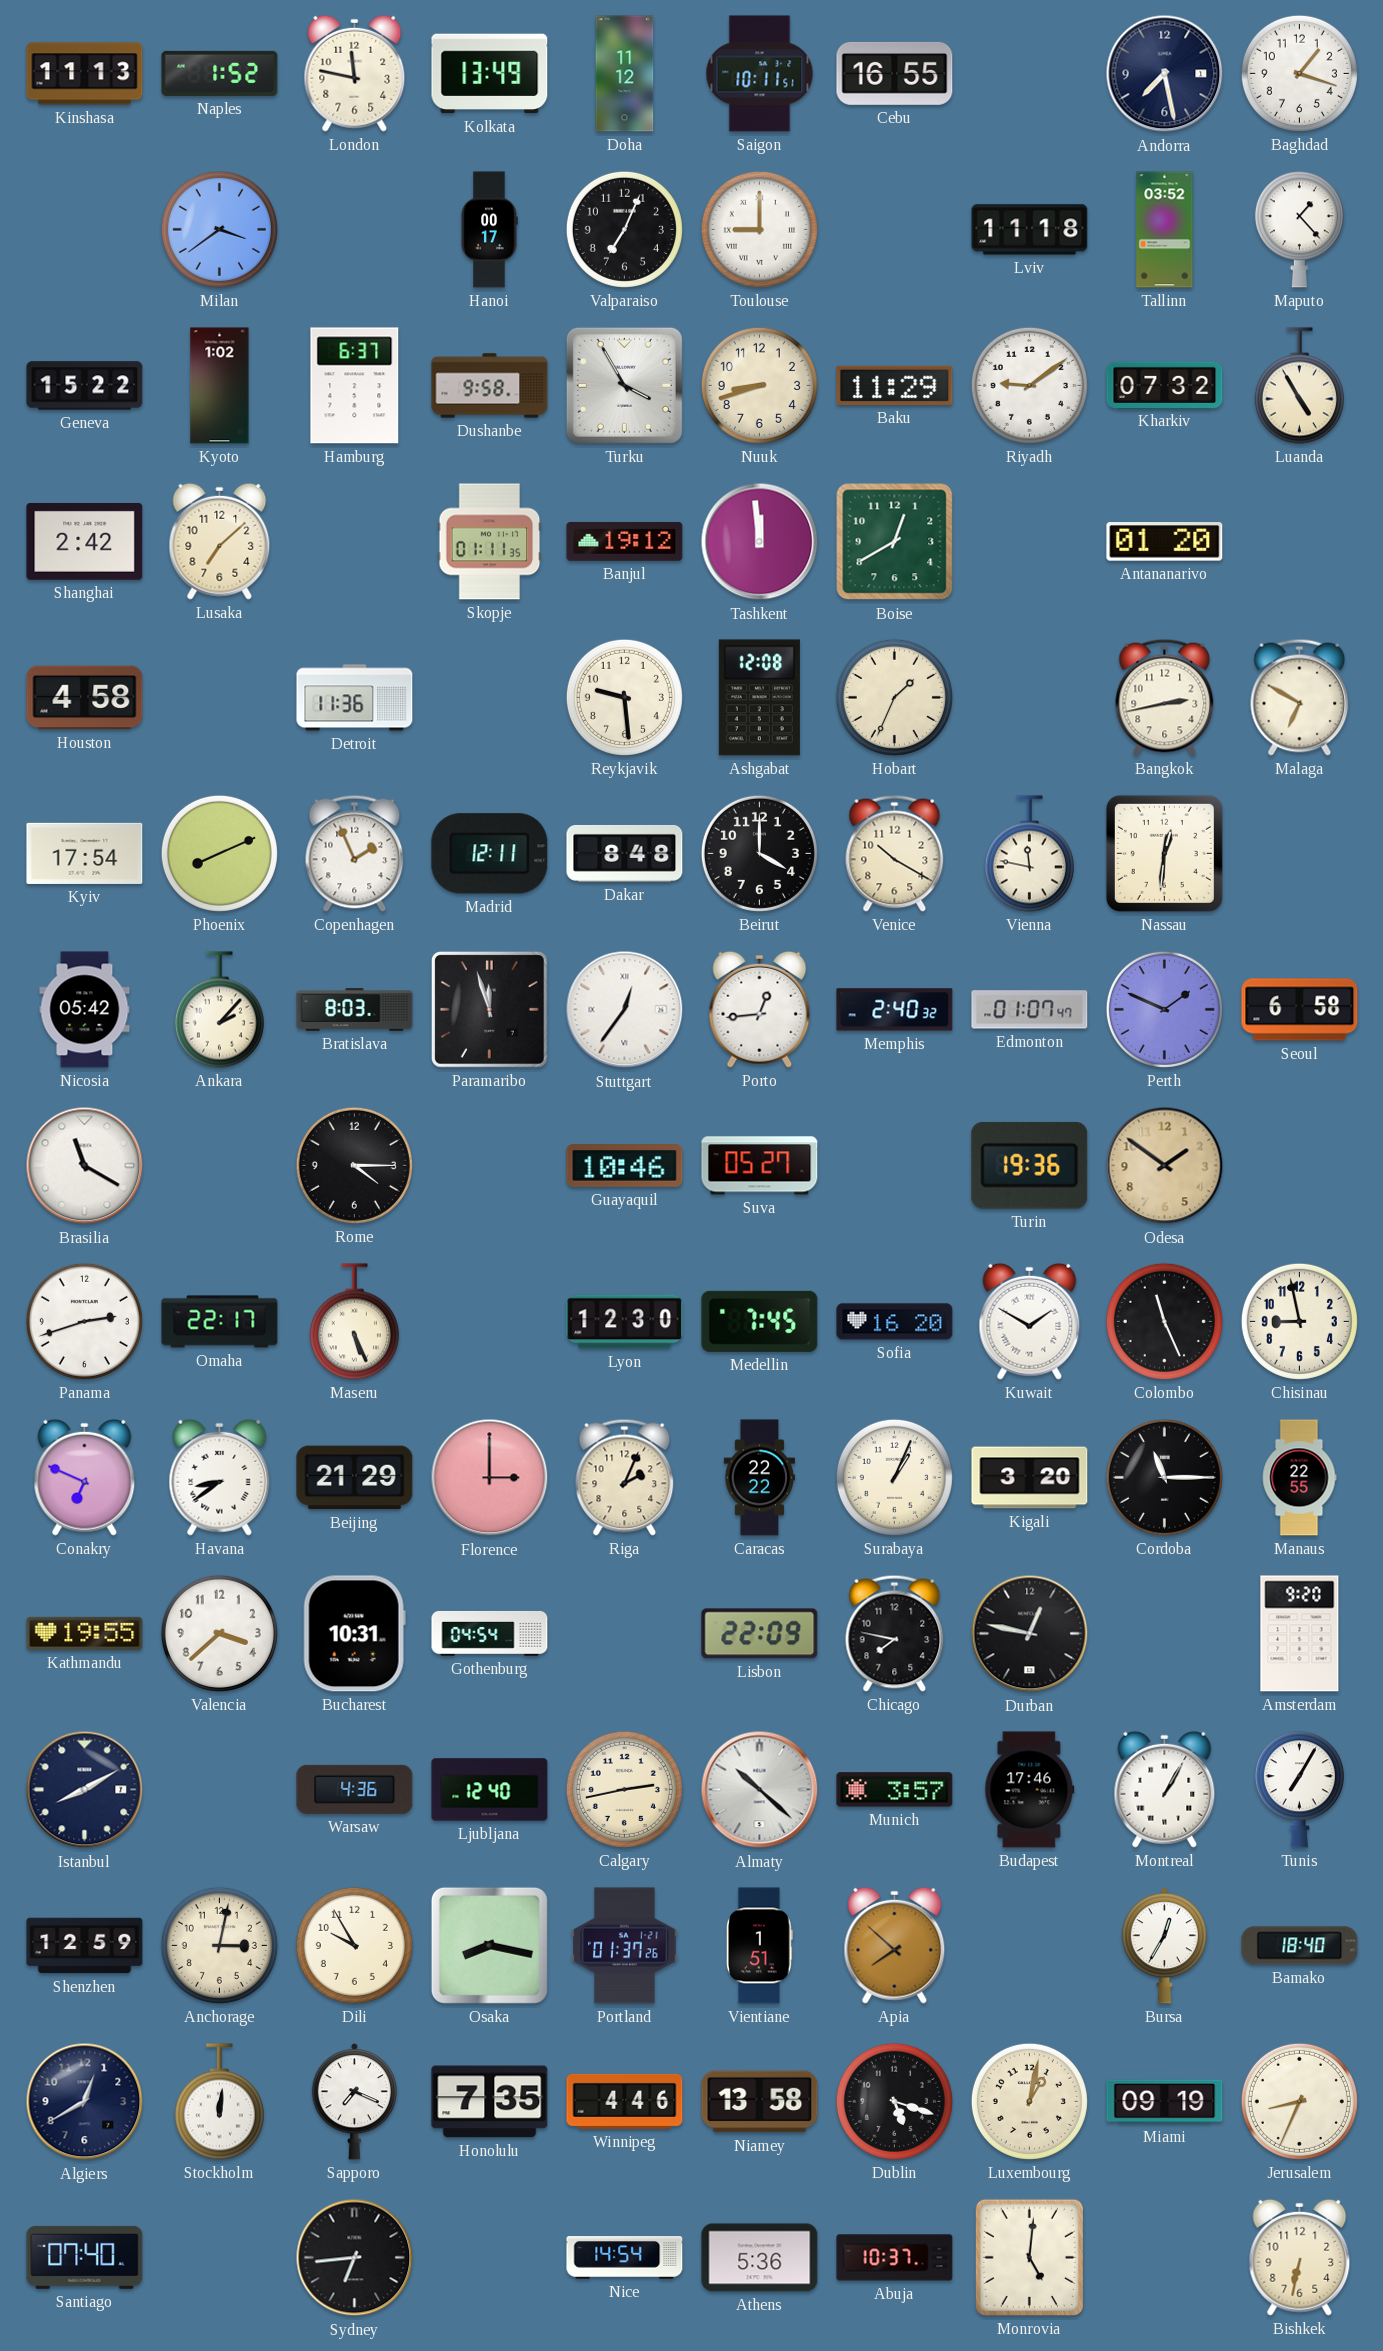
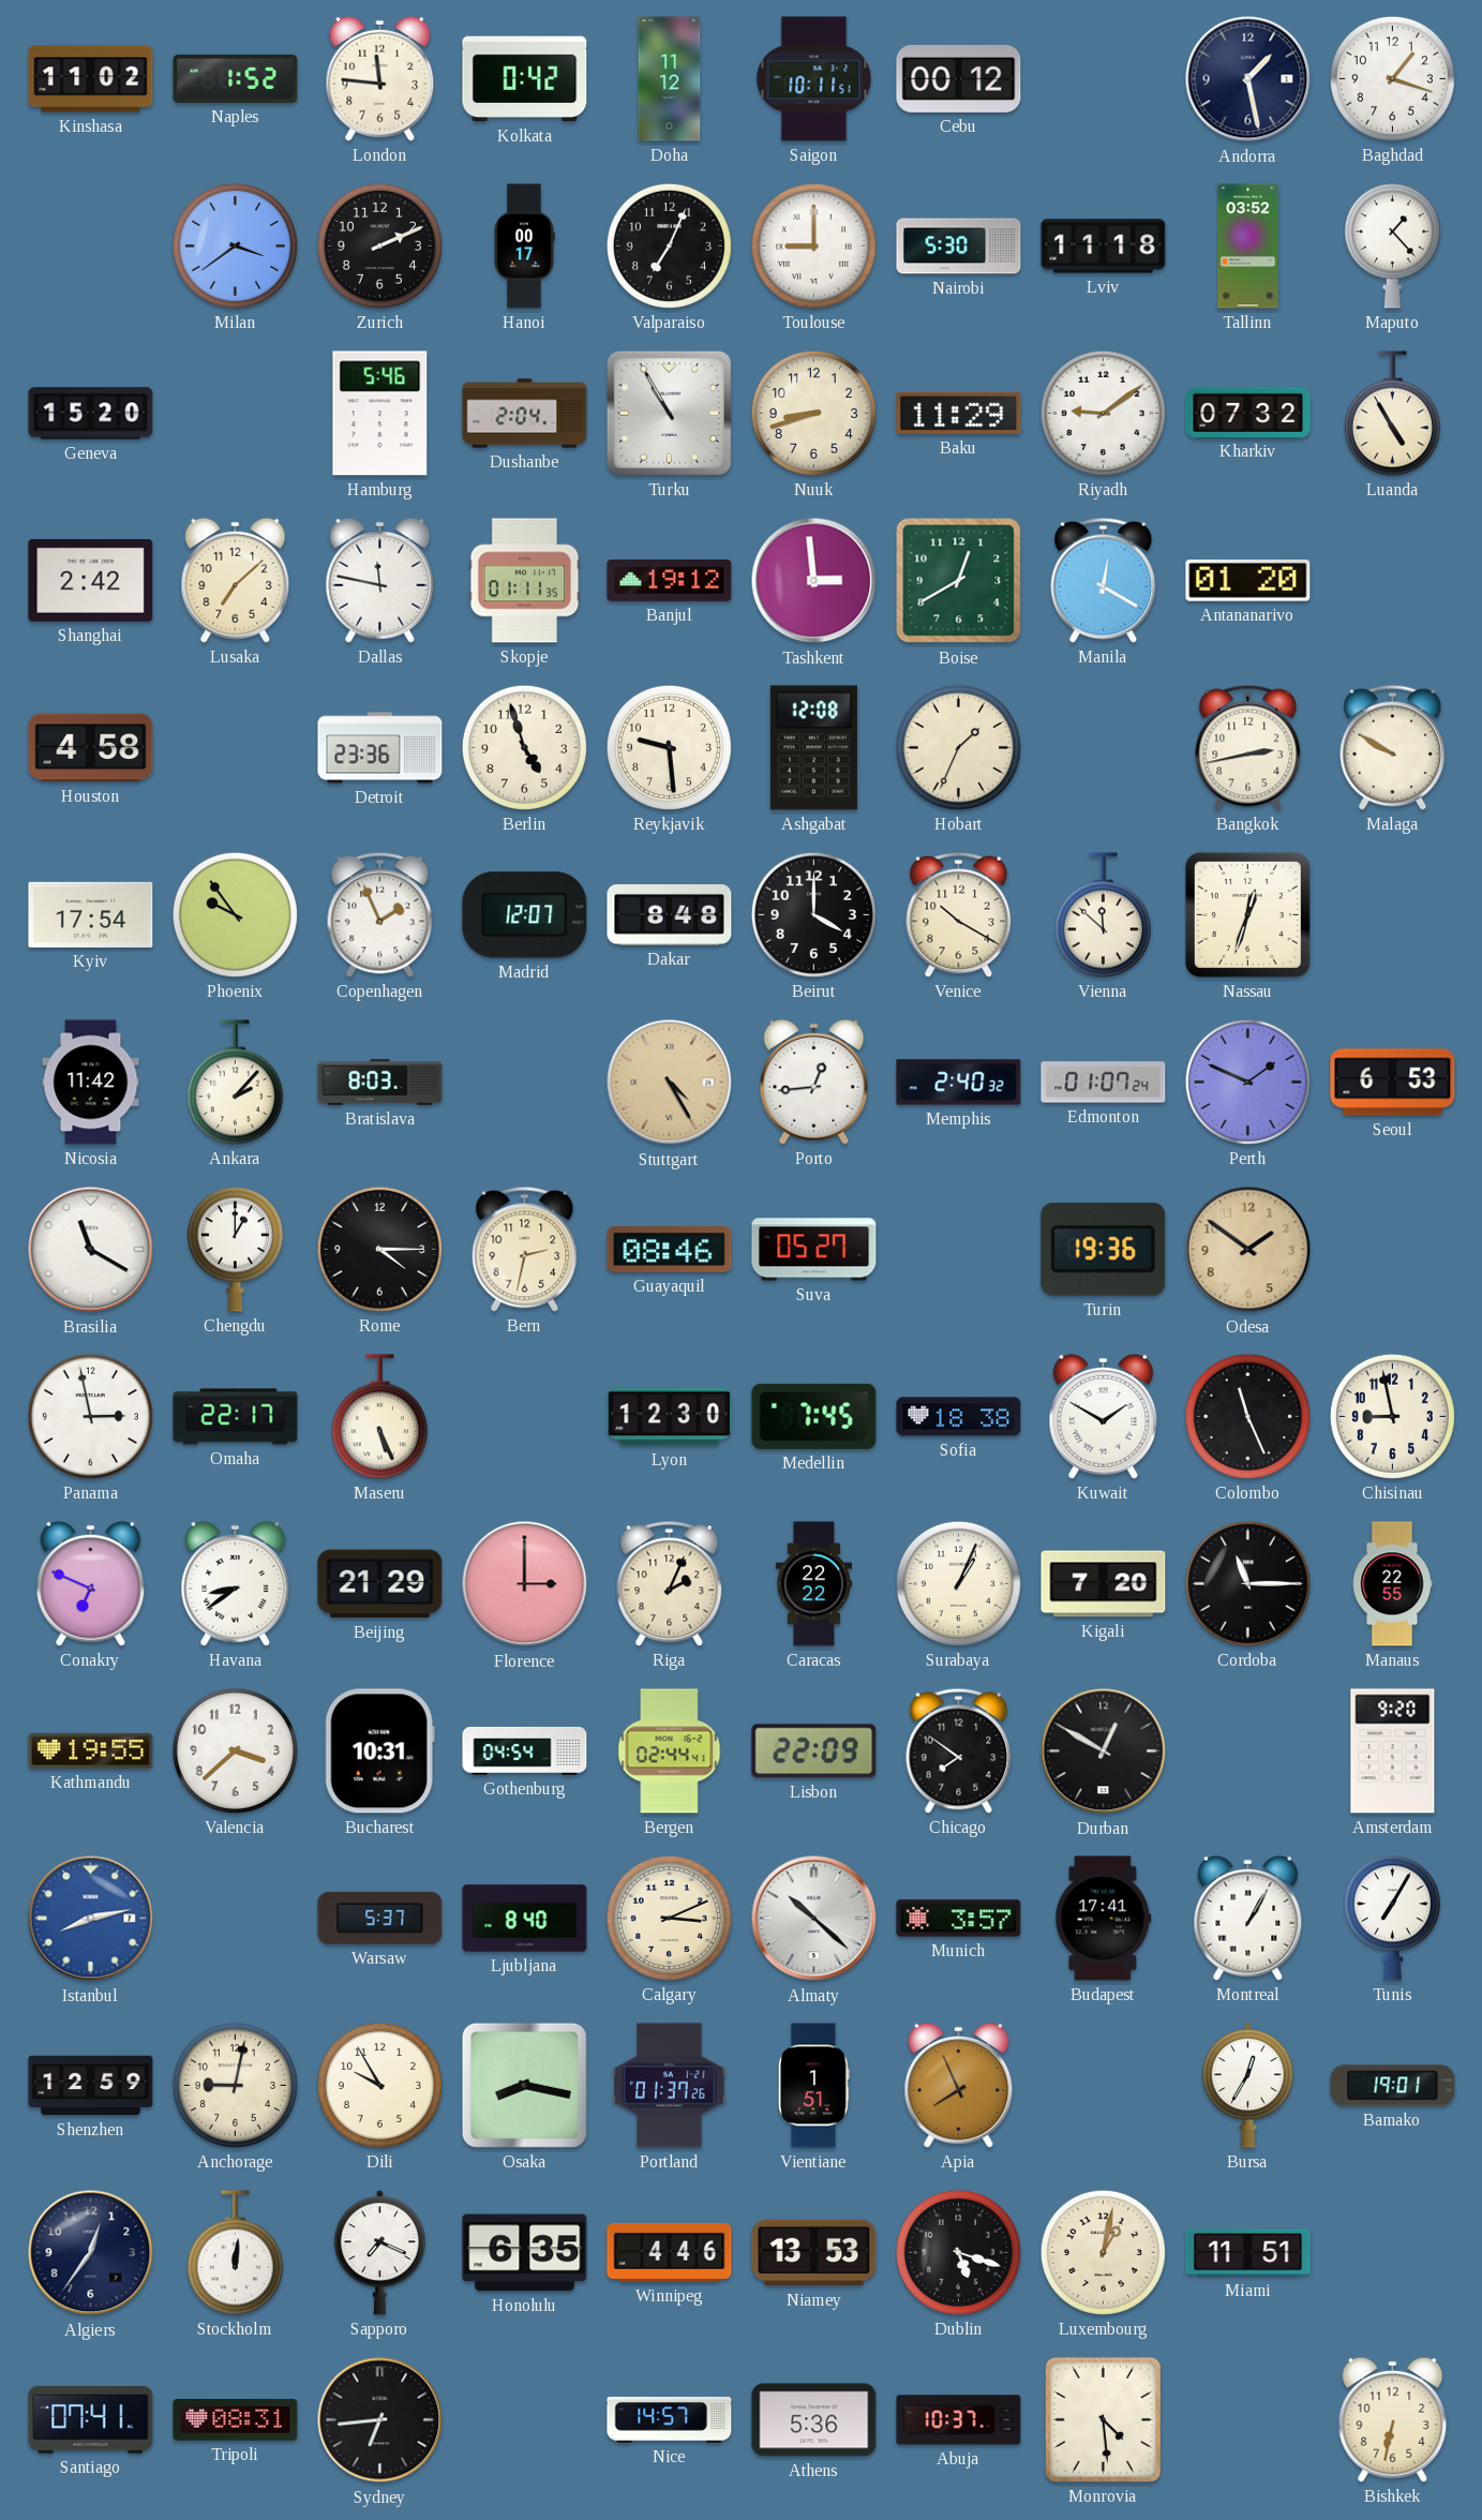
Kinshasa: 11:13 -> 11:02 (91, 79)
London: 11:47 -> 11:46 (380, 78)
Kolkata: 13:49 -> 0:42 (525, 79)
Cebu: 16:55 -> 00:12 (959, 78)
Andorra: 7:28 -> 1:28 (1248, 79)
Zurich: none -> 2:11 (379, 245)
Nairobi: none -> 5:30 (959, 247)
Geneva: 15:22 -> 15:20 (91, 414)
Kyoto: 1:02 -> none (220, 386)
Hamburg: 6:37 -> 5:46 (380, 414)
Dushanbe: 9:58 -> 2:04 (525, 414)
Turku: 3:55 -> 10:55 (669, 413)
Dallas: none -> 11:47 (380, 580)
Tashkent: 11:59 -> 2:59 (814, 581)
Manila: none -> 12:20 (1104, 580)
Detroit: 11:36 -> 23:36 (380, 748)
Berlin: none -> 4:57 (524, 747)
Malaga: 6:50 -> 9:50 (1393, 747)
Phoenix: 8:11 -> 9:54 (235, 914)
Madrid: 12:11 -> 12:07 (525, 915)
Vienna: 11:47 -> 11:52 (1103, 915)
Nassau: 12:31 -> 12:33 (1247, 914)
Nicosia: 05:42 -> 11:42 (91, 1083)
Paramaribo: 11:57 -> none (490, 1010)
Stuttgart: 12:36 -> 4:25 (670, 1083)
Stuttgart dial: white -> champagne (670, 1083)
Edmonton: 01:07:47 -> 01:07:24 (1104, 1083)
Seoul: 6:58 -> 6:53 (1393, 1083)
Chengdu: none -> 1:00 (235, 1250)
Bern: none -> 2:32 (525, 1249)
Guayaquil: 10:46 -> 08:46 (670, 1250)
Panama: 2:42 -> 2:58 (90, 1416)
Sofia: 16:20 -> 18:38 (959, 1417)
Kigali: 3:20 -> 7:20 (1104, 1584)
Bergen: none -> 02:44 (670, 1751)
Chicago: 7:47 -> 7:51 (959, 1750)
Durban: 12:47 -> 12:50 (1104, 1751)
Istanbul: 8:10 -> 8:13 (91, 1919)
Istanbul dial: navy -> blue (91, 1919)
Warsaw: 4:36 -> 5:37 (380, 1918)
Ljubljana: 12:40 -> 8:40 (525, 1919)
Calgary: 2:43 -> 3:11 (669, 1918)
Budapest: 17:46 -> 17:41 (1104, 1919)
Anchorage: 3:02 -> 9:02 (235, 2085)
Apia: 7:52 -> 7:56 (959, 2085)
Bamako: 18:40 -> 19:01 (1393, 2086)
Algiers: 12:40 -> 12:36 (91, 2253)
Honolulu: 7:35 -> 6:35 (525, 2253)
Niamey: 13:58 -> 13:53 (814, 2253)
Miami: 09:19 -> 11:51 (1248, 2253)
Jerusalem: 8:34 -> none (1299, 2101)
Santiago: 07:40 -> 07:41 (91, 2419)
Tripoli: none -> 08:31 (236, 2420)
Nice: 14:54 -> 14:57 (670, 2420)
Monrovia: 5:01 -> 4:29 (1103, 2419)
